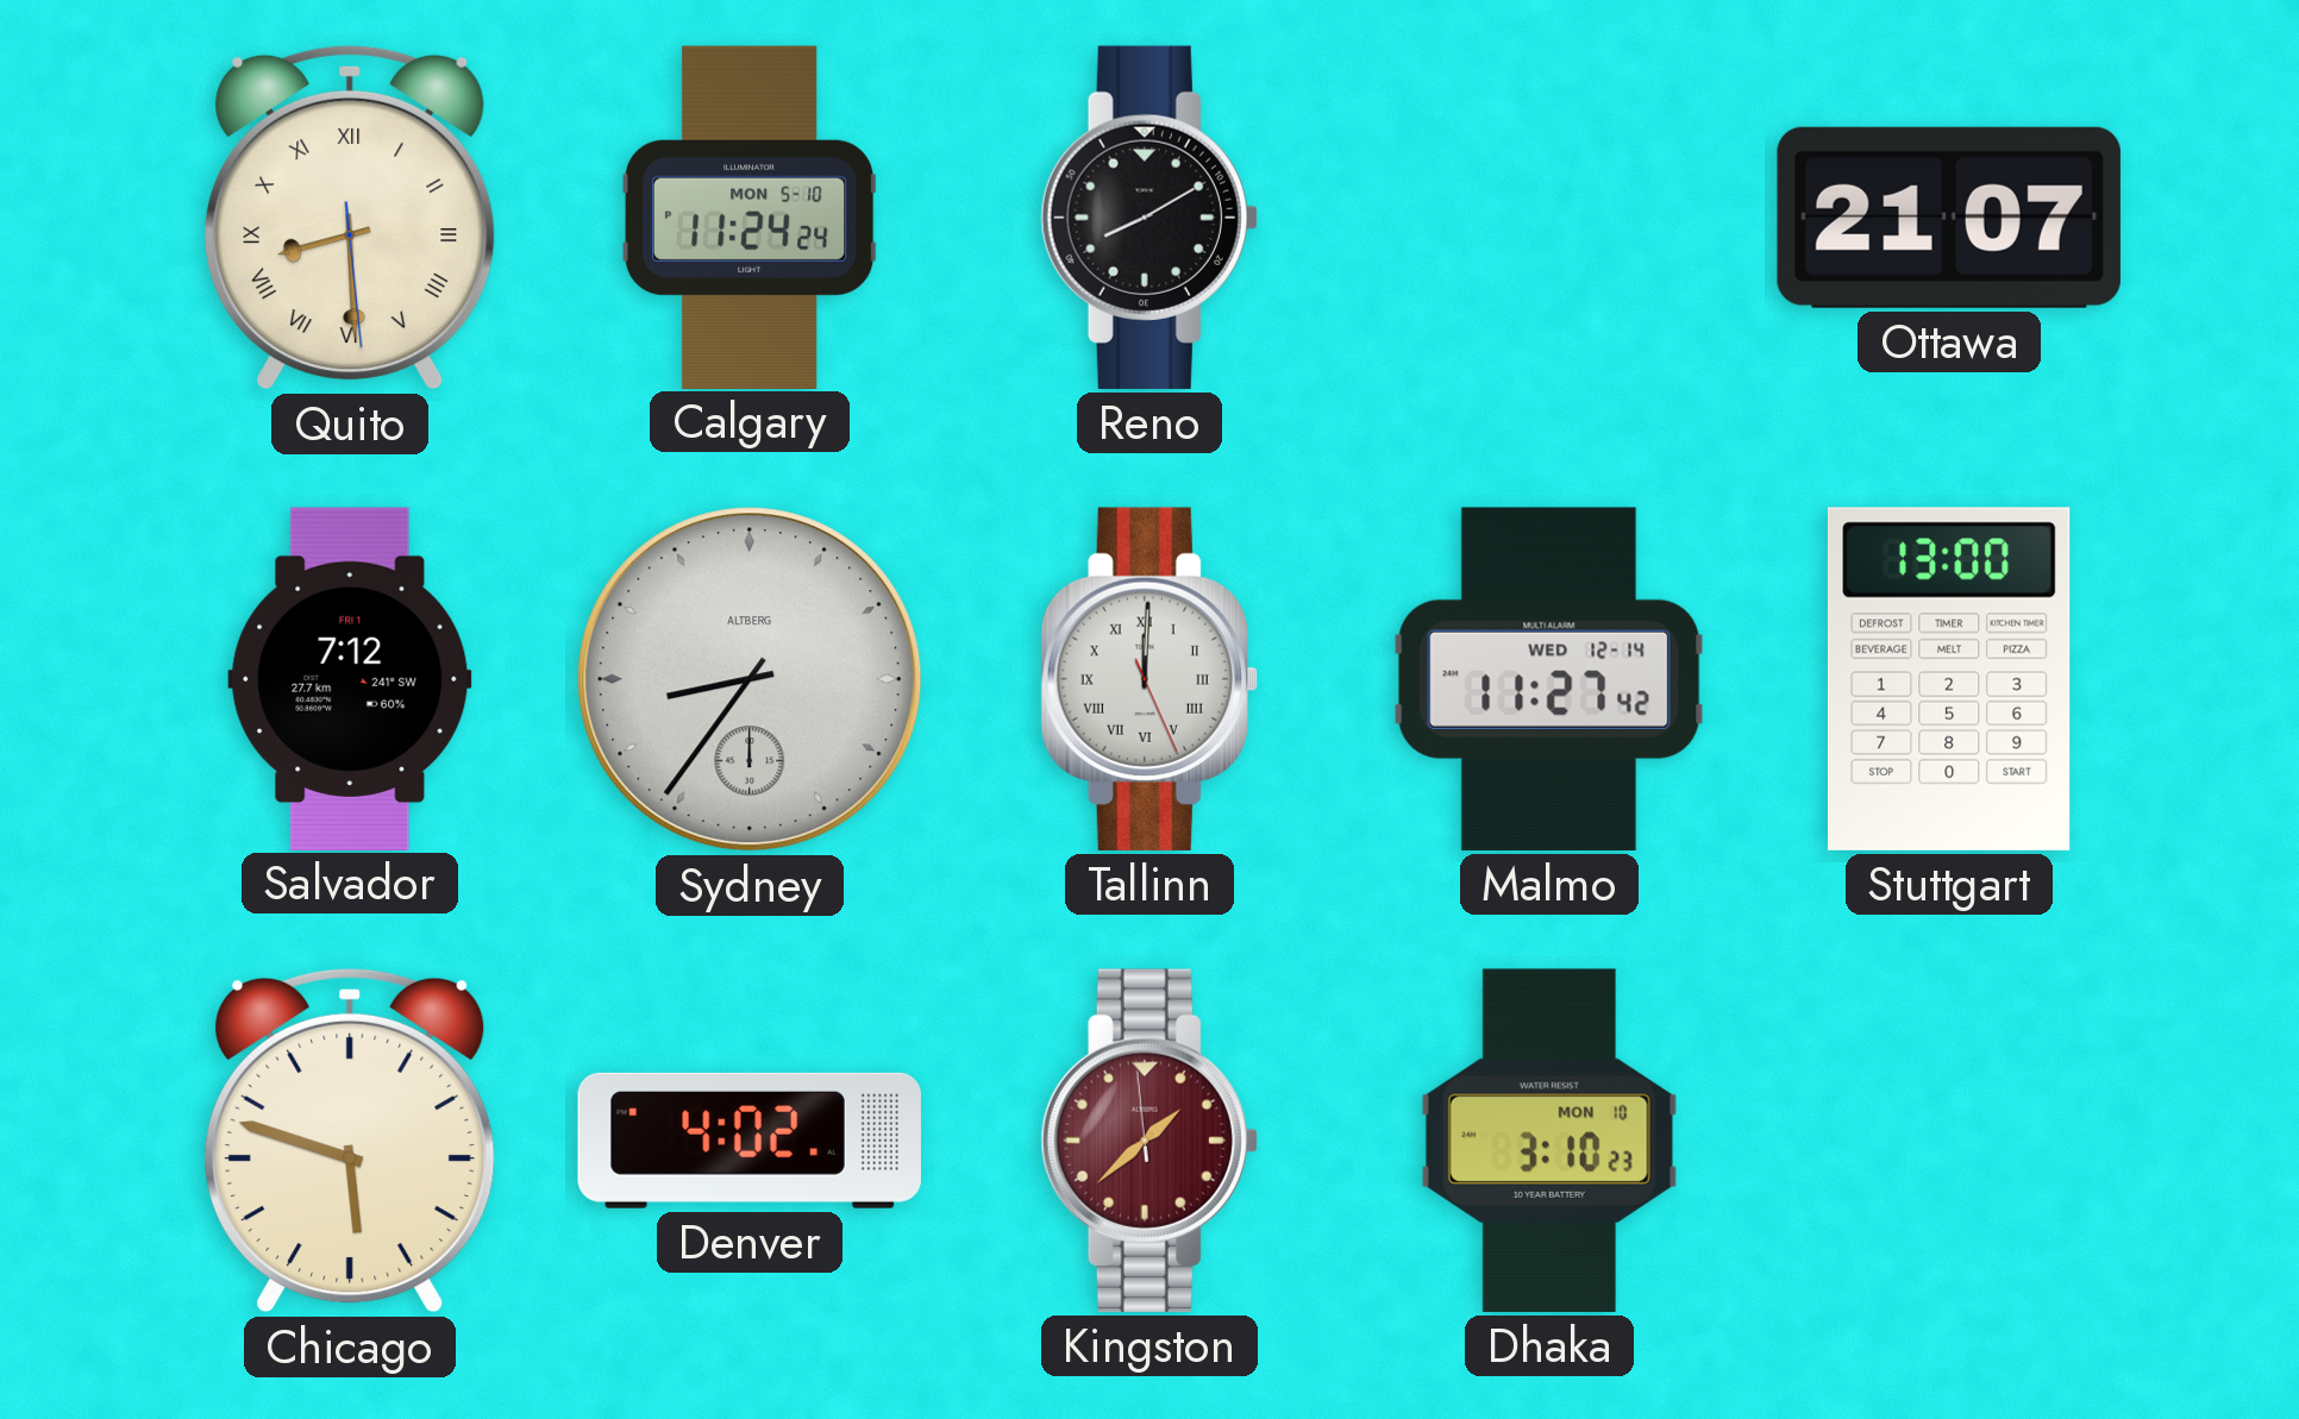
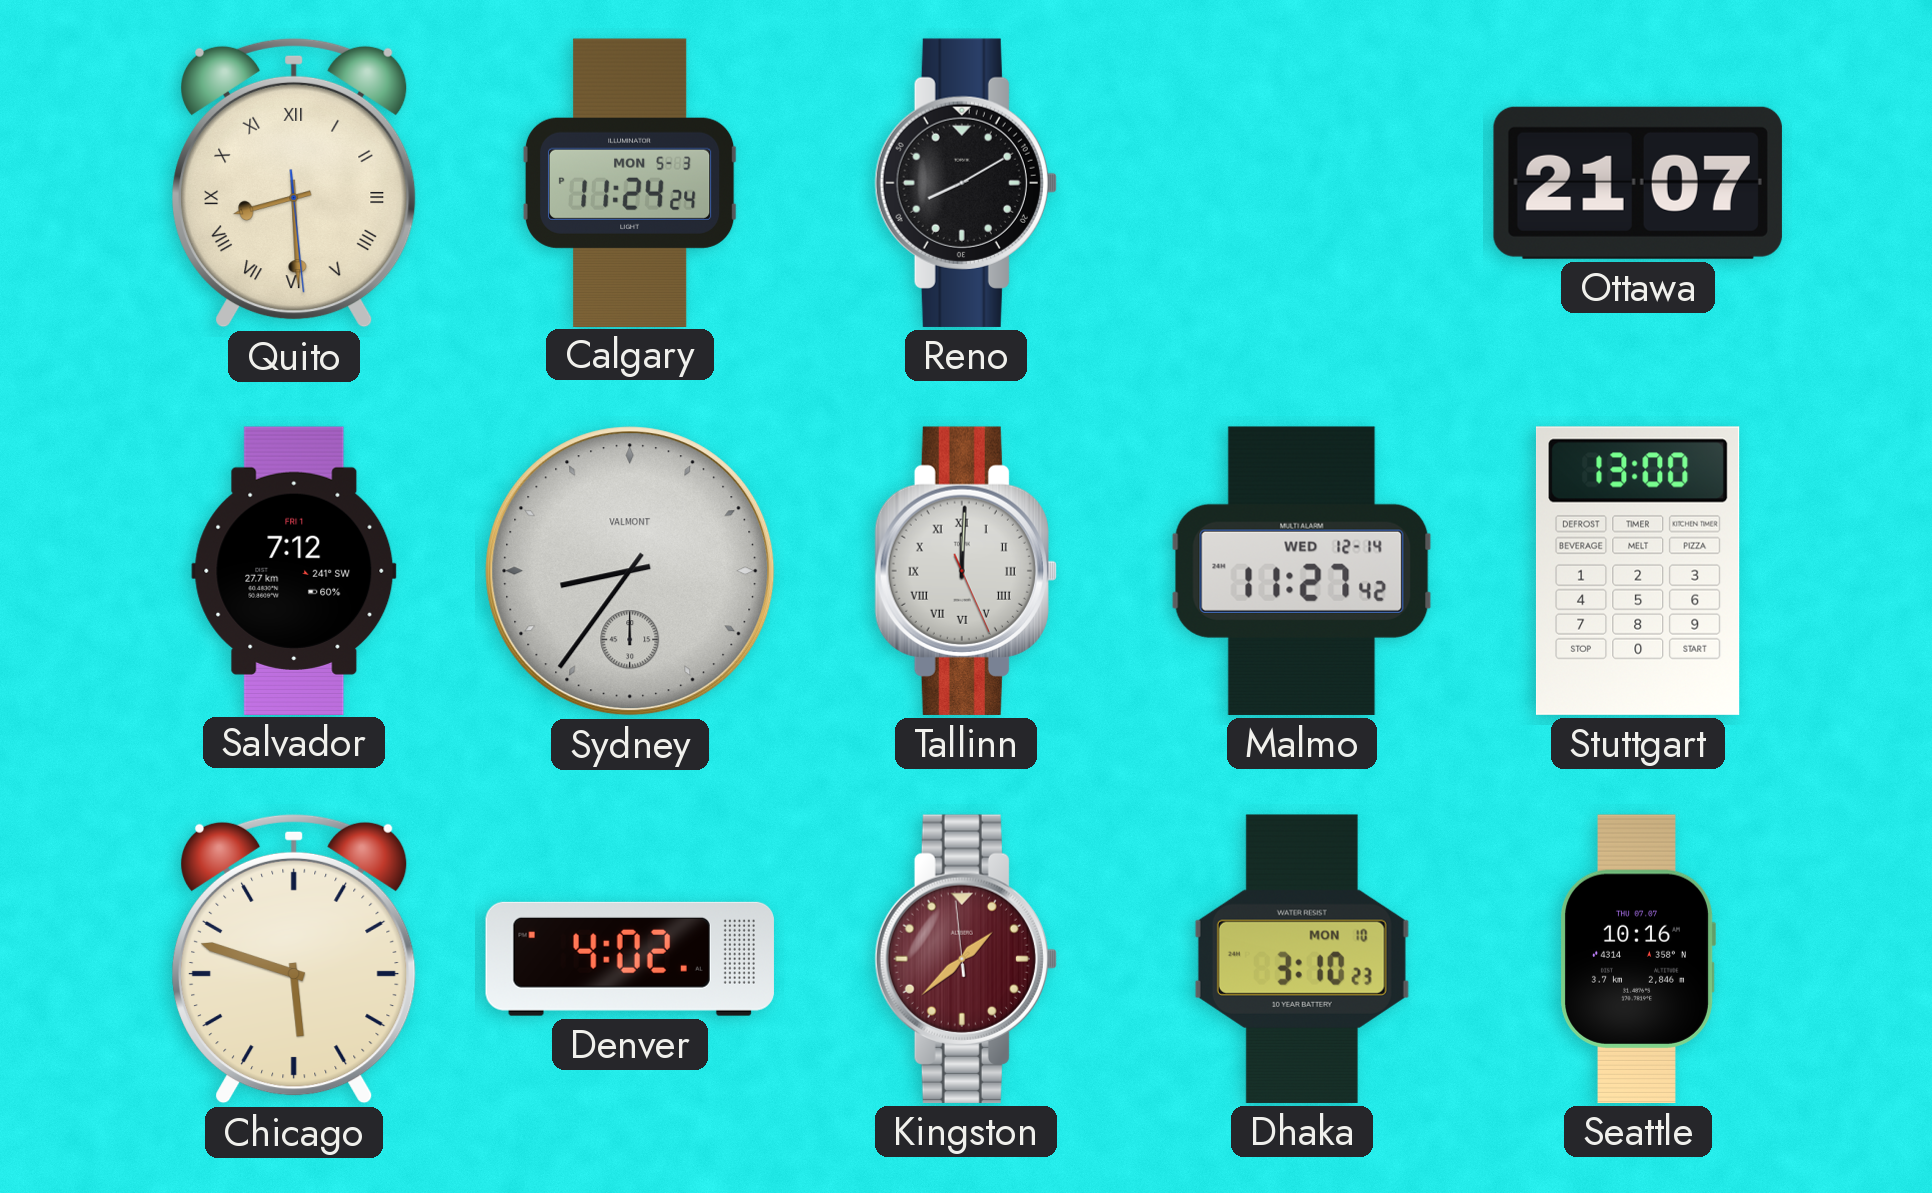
Calgary date: MON 5-10 -> MON 5-3 (630, 182)
Sydney brand: ALTBERG -> VALMONT (630, 571)
Seattle: none -> 10:16 (1638, 959)
